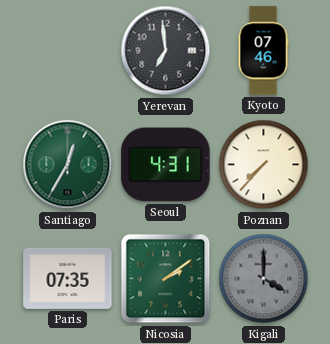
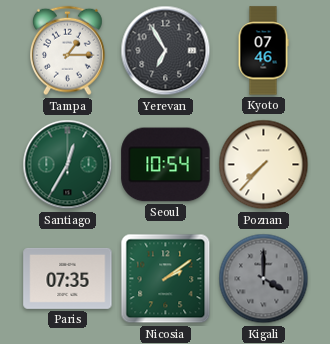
Tampa: none -> 1:15 (68, 51)
Yerevan: 6:59 -> 6:55 (166, 51)
Seoul: 4:31 -> 10:54 (166, 165)
